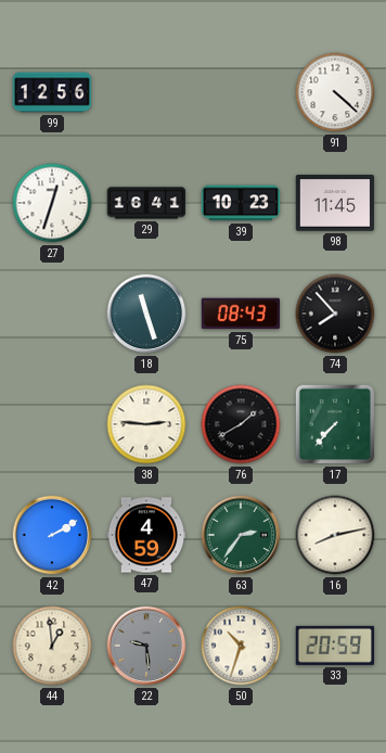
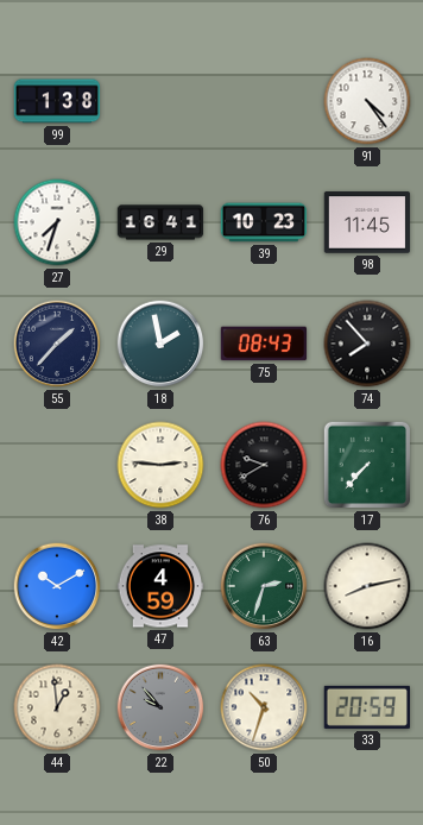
99: 12:56 -> 1:38 (57, 101)
91: 4:22 -> 4:24 (367, 101)
27: 12:33 -> 7:33 (57, 222)
55: none -> 1:37 (57, 344)
18: 11:27 -> 1:58 (160, 344)
76: 1:40 -> 9:40 (264, 465)
42: 2:10 -> 10:10 (57, 586)
63: 2:36 -> 2:33 (264, 586)
22: 9:29 -> 9:53 (160, 707)
